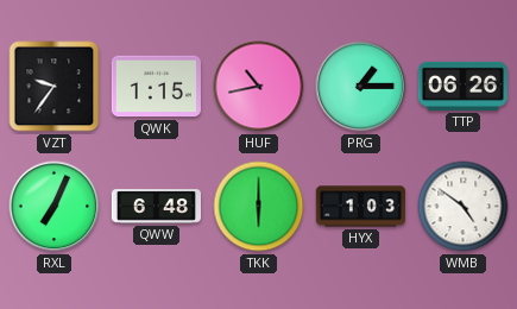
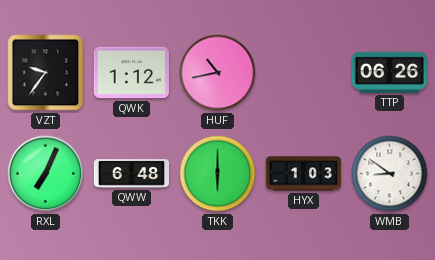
QWK: 1:15 -> 1:12 (131, 73)
PRG: 1:15 -> none (361, 87)
WMB: 4:51 -> 8:51 (390, 174)
